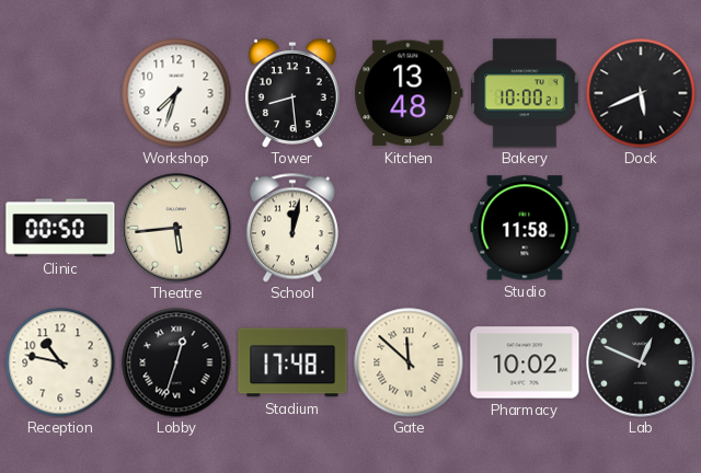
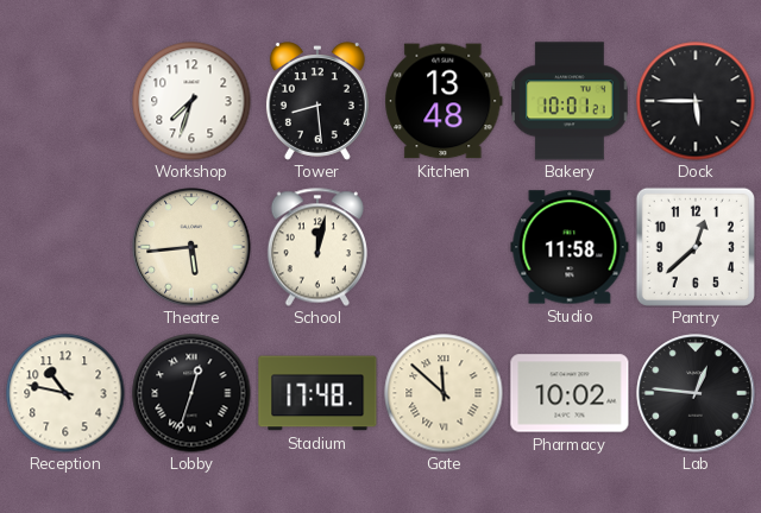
Bakery: 10:00 -> 10:01 (570, 101)
Dock: 5:41 -> 5:45 (696, 101)
Clinic: 00:50 -> none (60, 228)
Pantry: none -> 12:38 (696, 247)
Lab: 12:49 -> 12:46 (696, 393)
